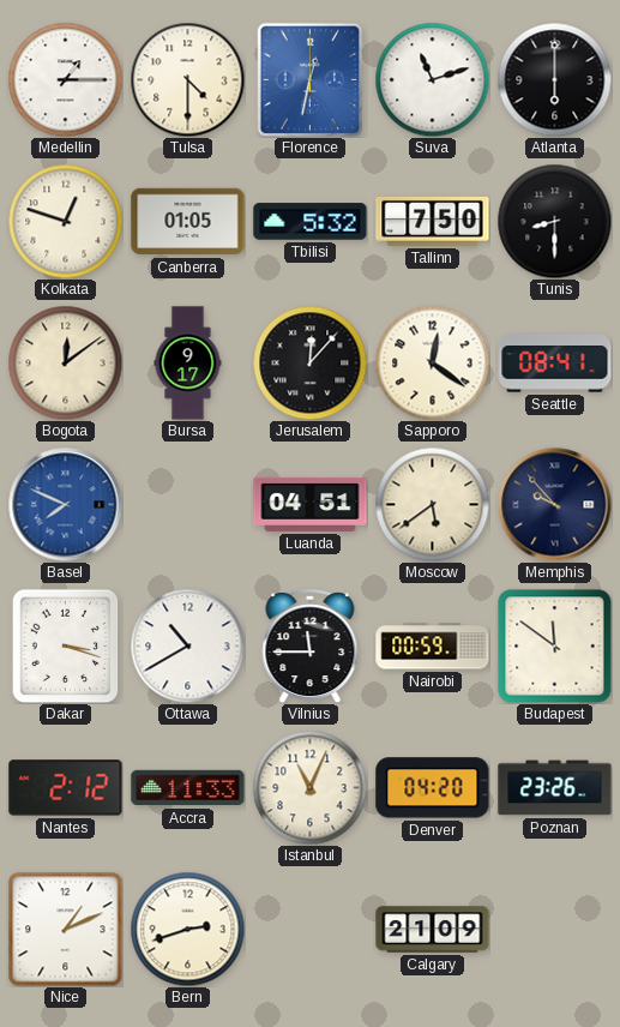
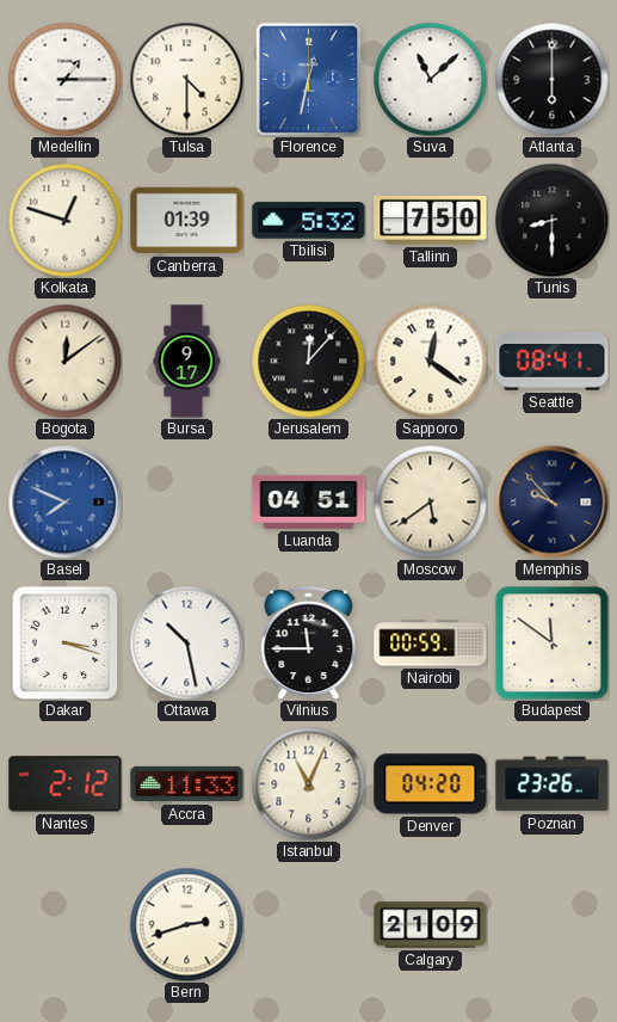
Suva: 11:12 -> 11:08 (430, 79)
Canberra: 01:05 -> 01:39 (187, 221)
Ottawa: 10:40 -> 10:28 (186, 642)
Nice: 1:11 -> none (65, 929)
